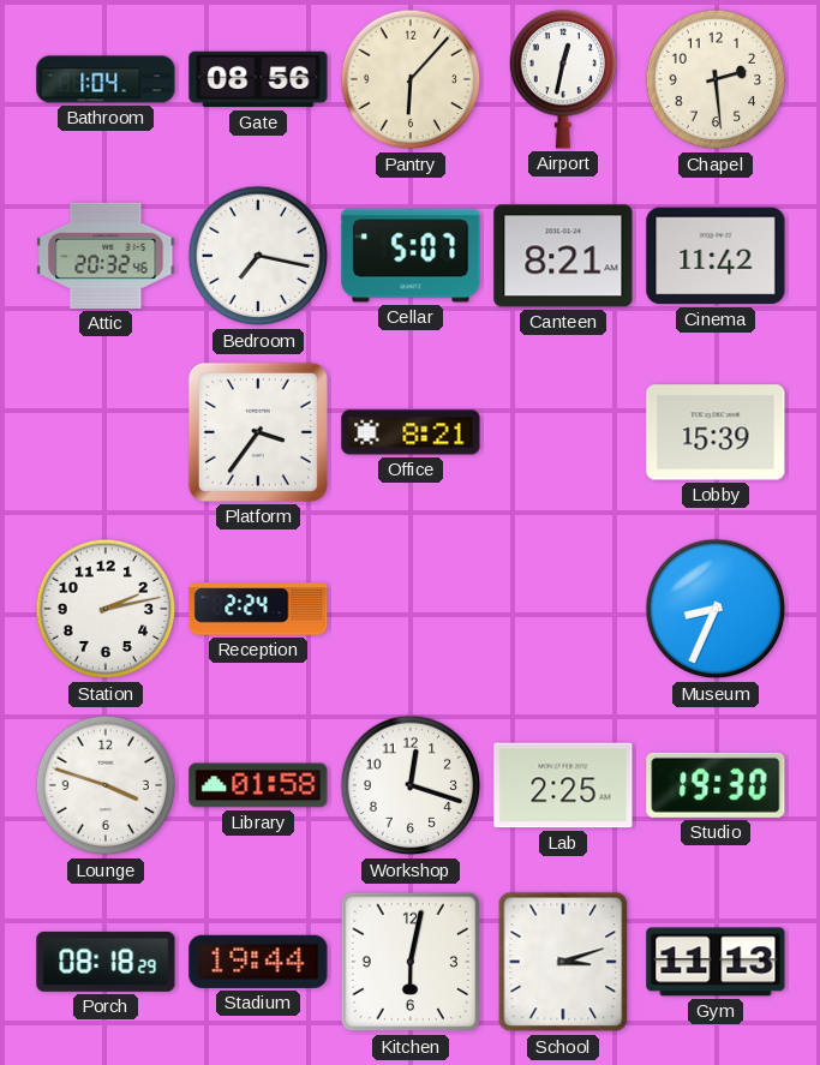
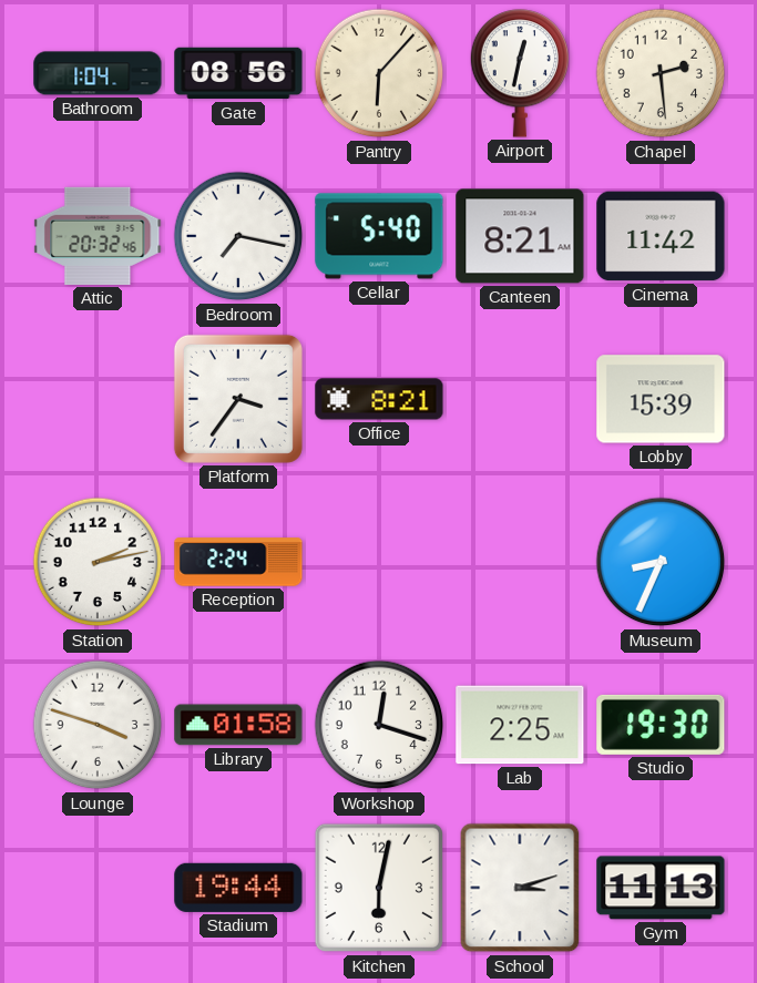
Cellar: 5:07 -> 5:40 (379, 236)
Porch: 08:18 -> none (106, 962)
